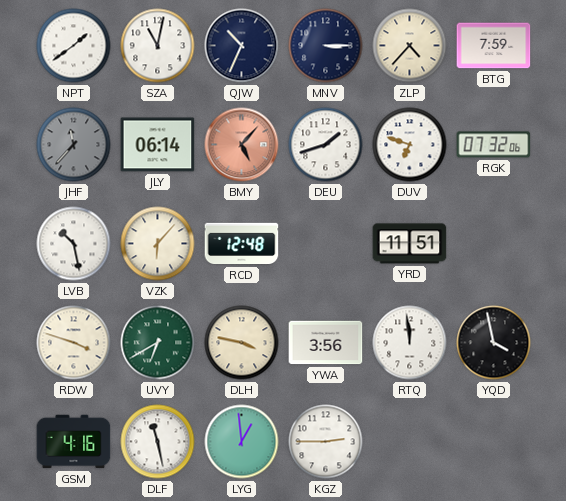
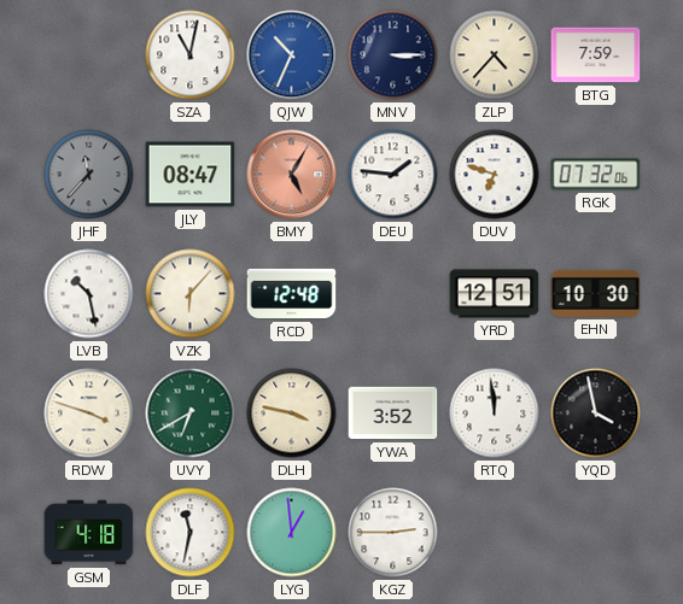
NPT: 1:39 -> none (74, 46)
QJW dial: navy -> blue (292, 55)
JLY: 06:14 -> 08:47 (191, 175)
BMY: 5:07 -> 5:05 (292, 175)
DEU: 1:42 -> 1:46 (393, 175)
YRD: 11:51 -> 12:51 (495, 294)
EHN: none -> 10:30 (596, 293)
YWA: 3:56 -> 3:52 (393, 414)
GSM: 4:16 -> 4:18 (89, 533)
DLF: 11:28 -> 11:32 (191, 533)
